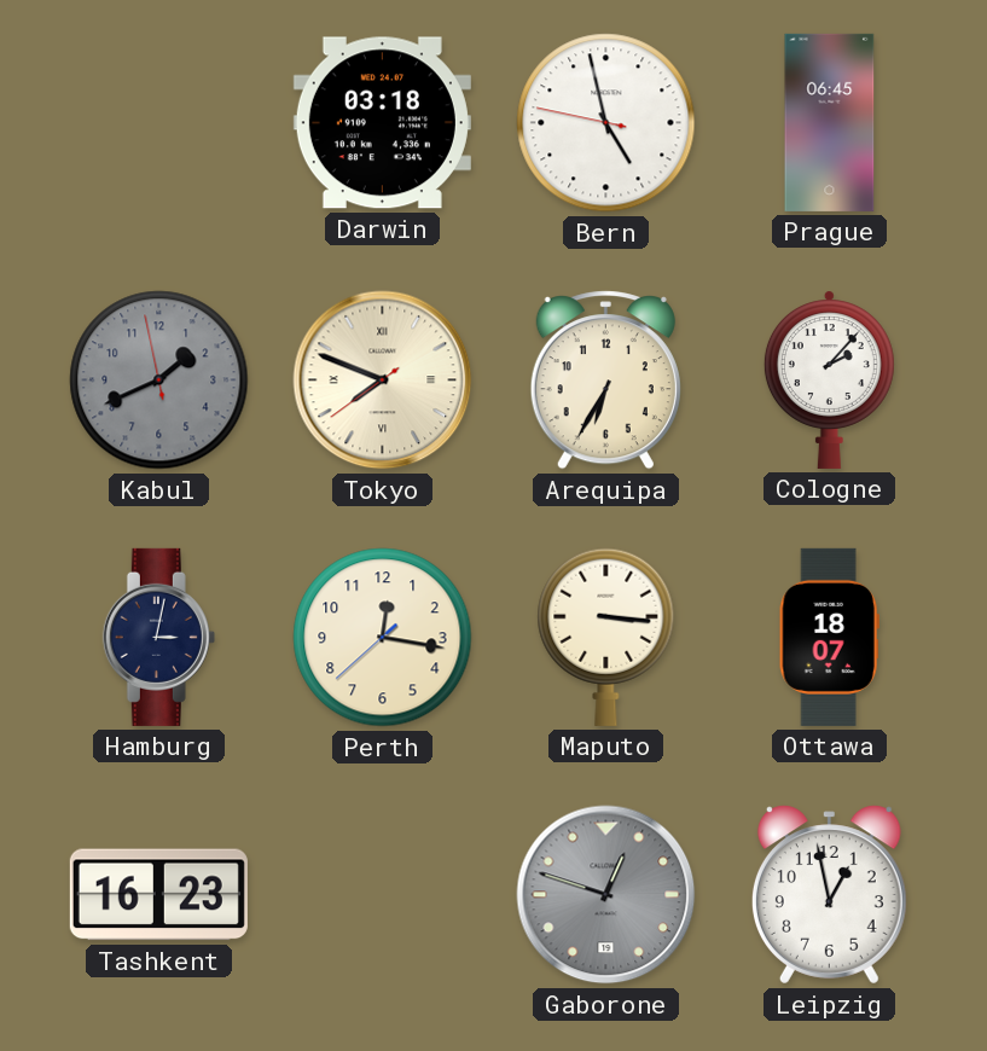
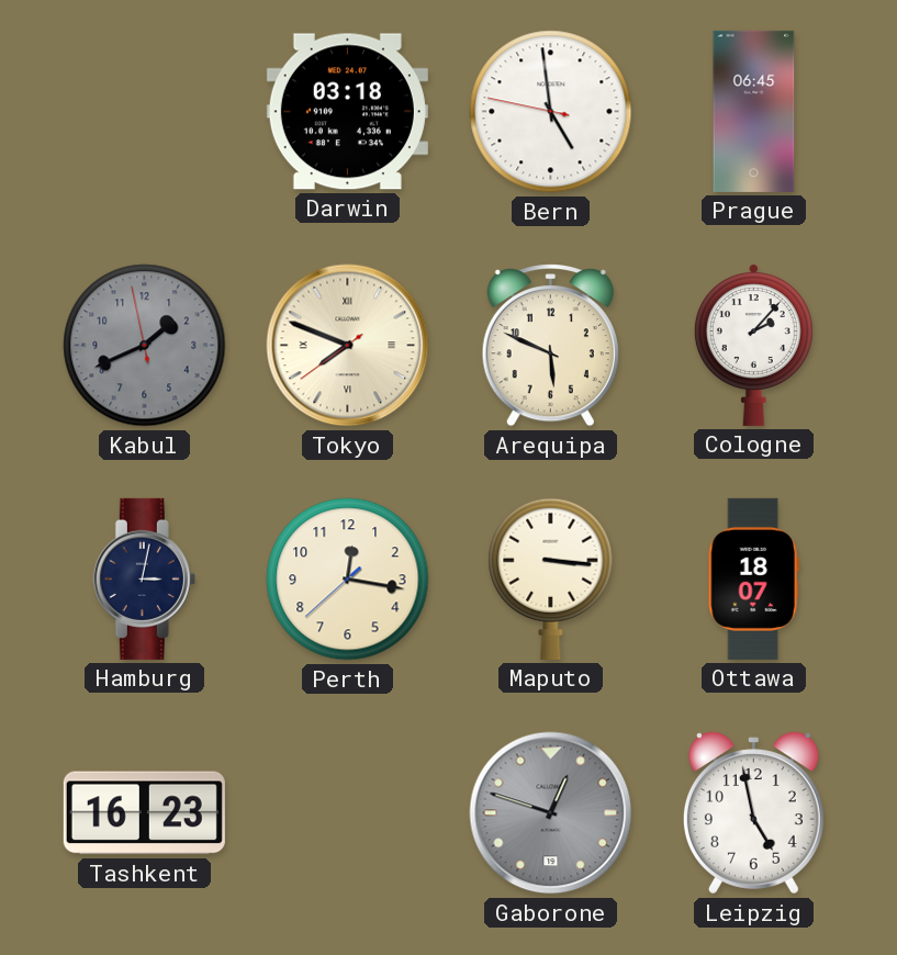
Bern: 4:57 -> 4:58 (551, 112)
Arequipa: 6:35 -> 5:49 (550, 346)
Leipzig: 12:58 -> 4:58 (753, 813)
